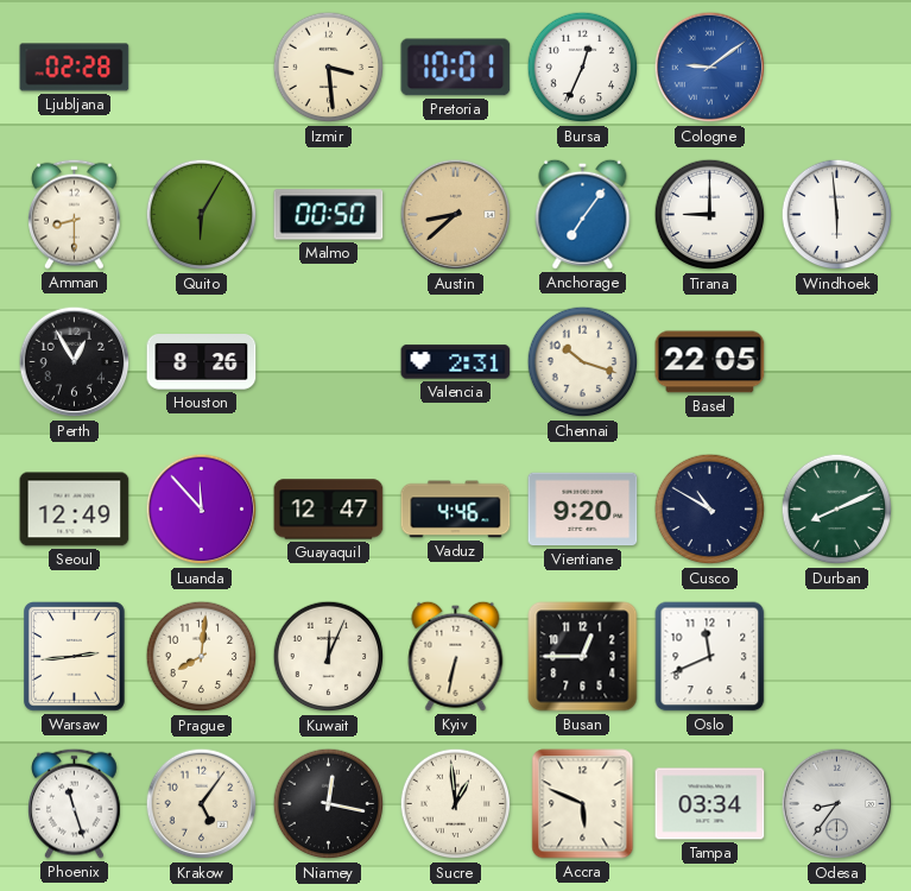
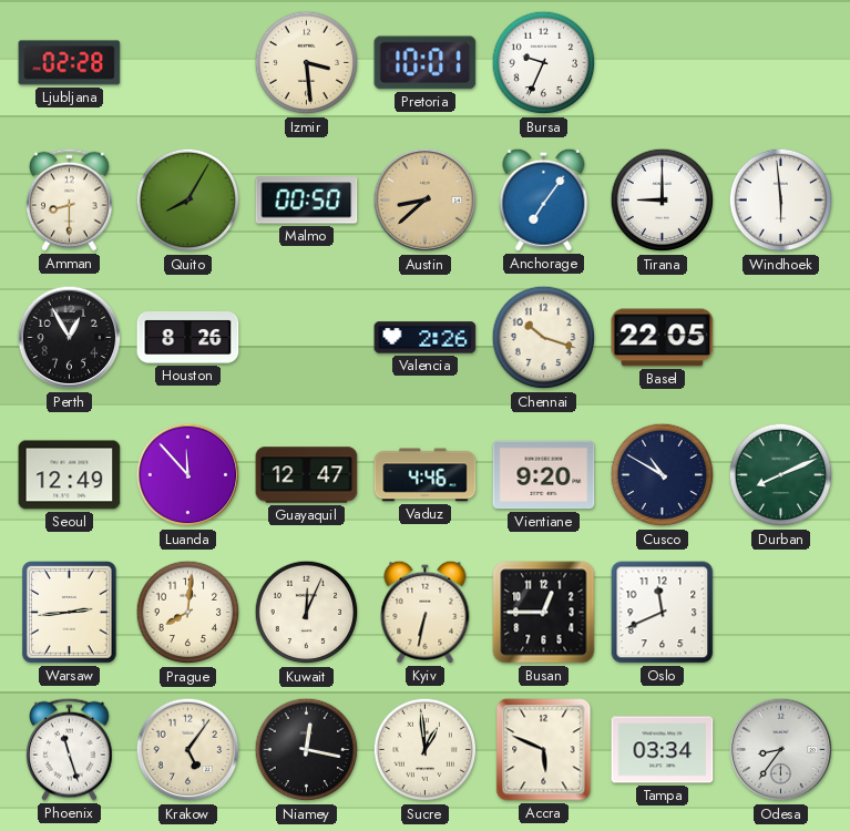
Bursa: 12:34 -> 9:34 (544, 63)
Cologne: 9:09 -> none (710, 68)
Quito: 6:05 -> 8:05 (188, 201)
Valencia: 2:31 -> 2:26 (426, 338)
